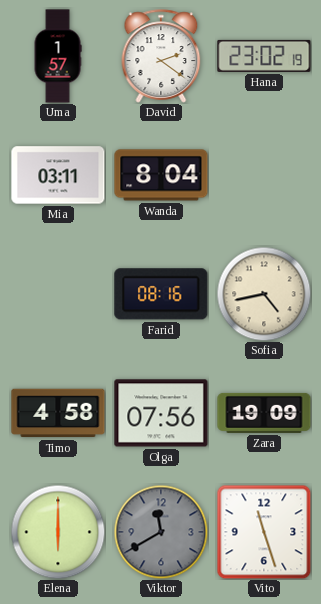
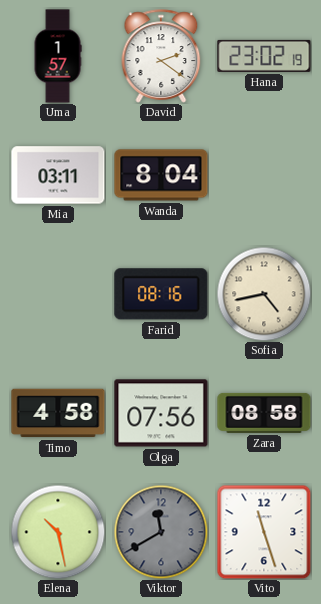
Zara: 19:09 -> 08:58 (264, 413)
Elena: 6:00 -> 10:28 (58, 532)
